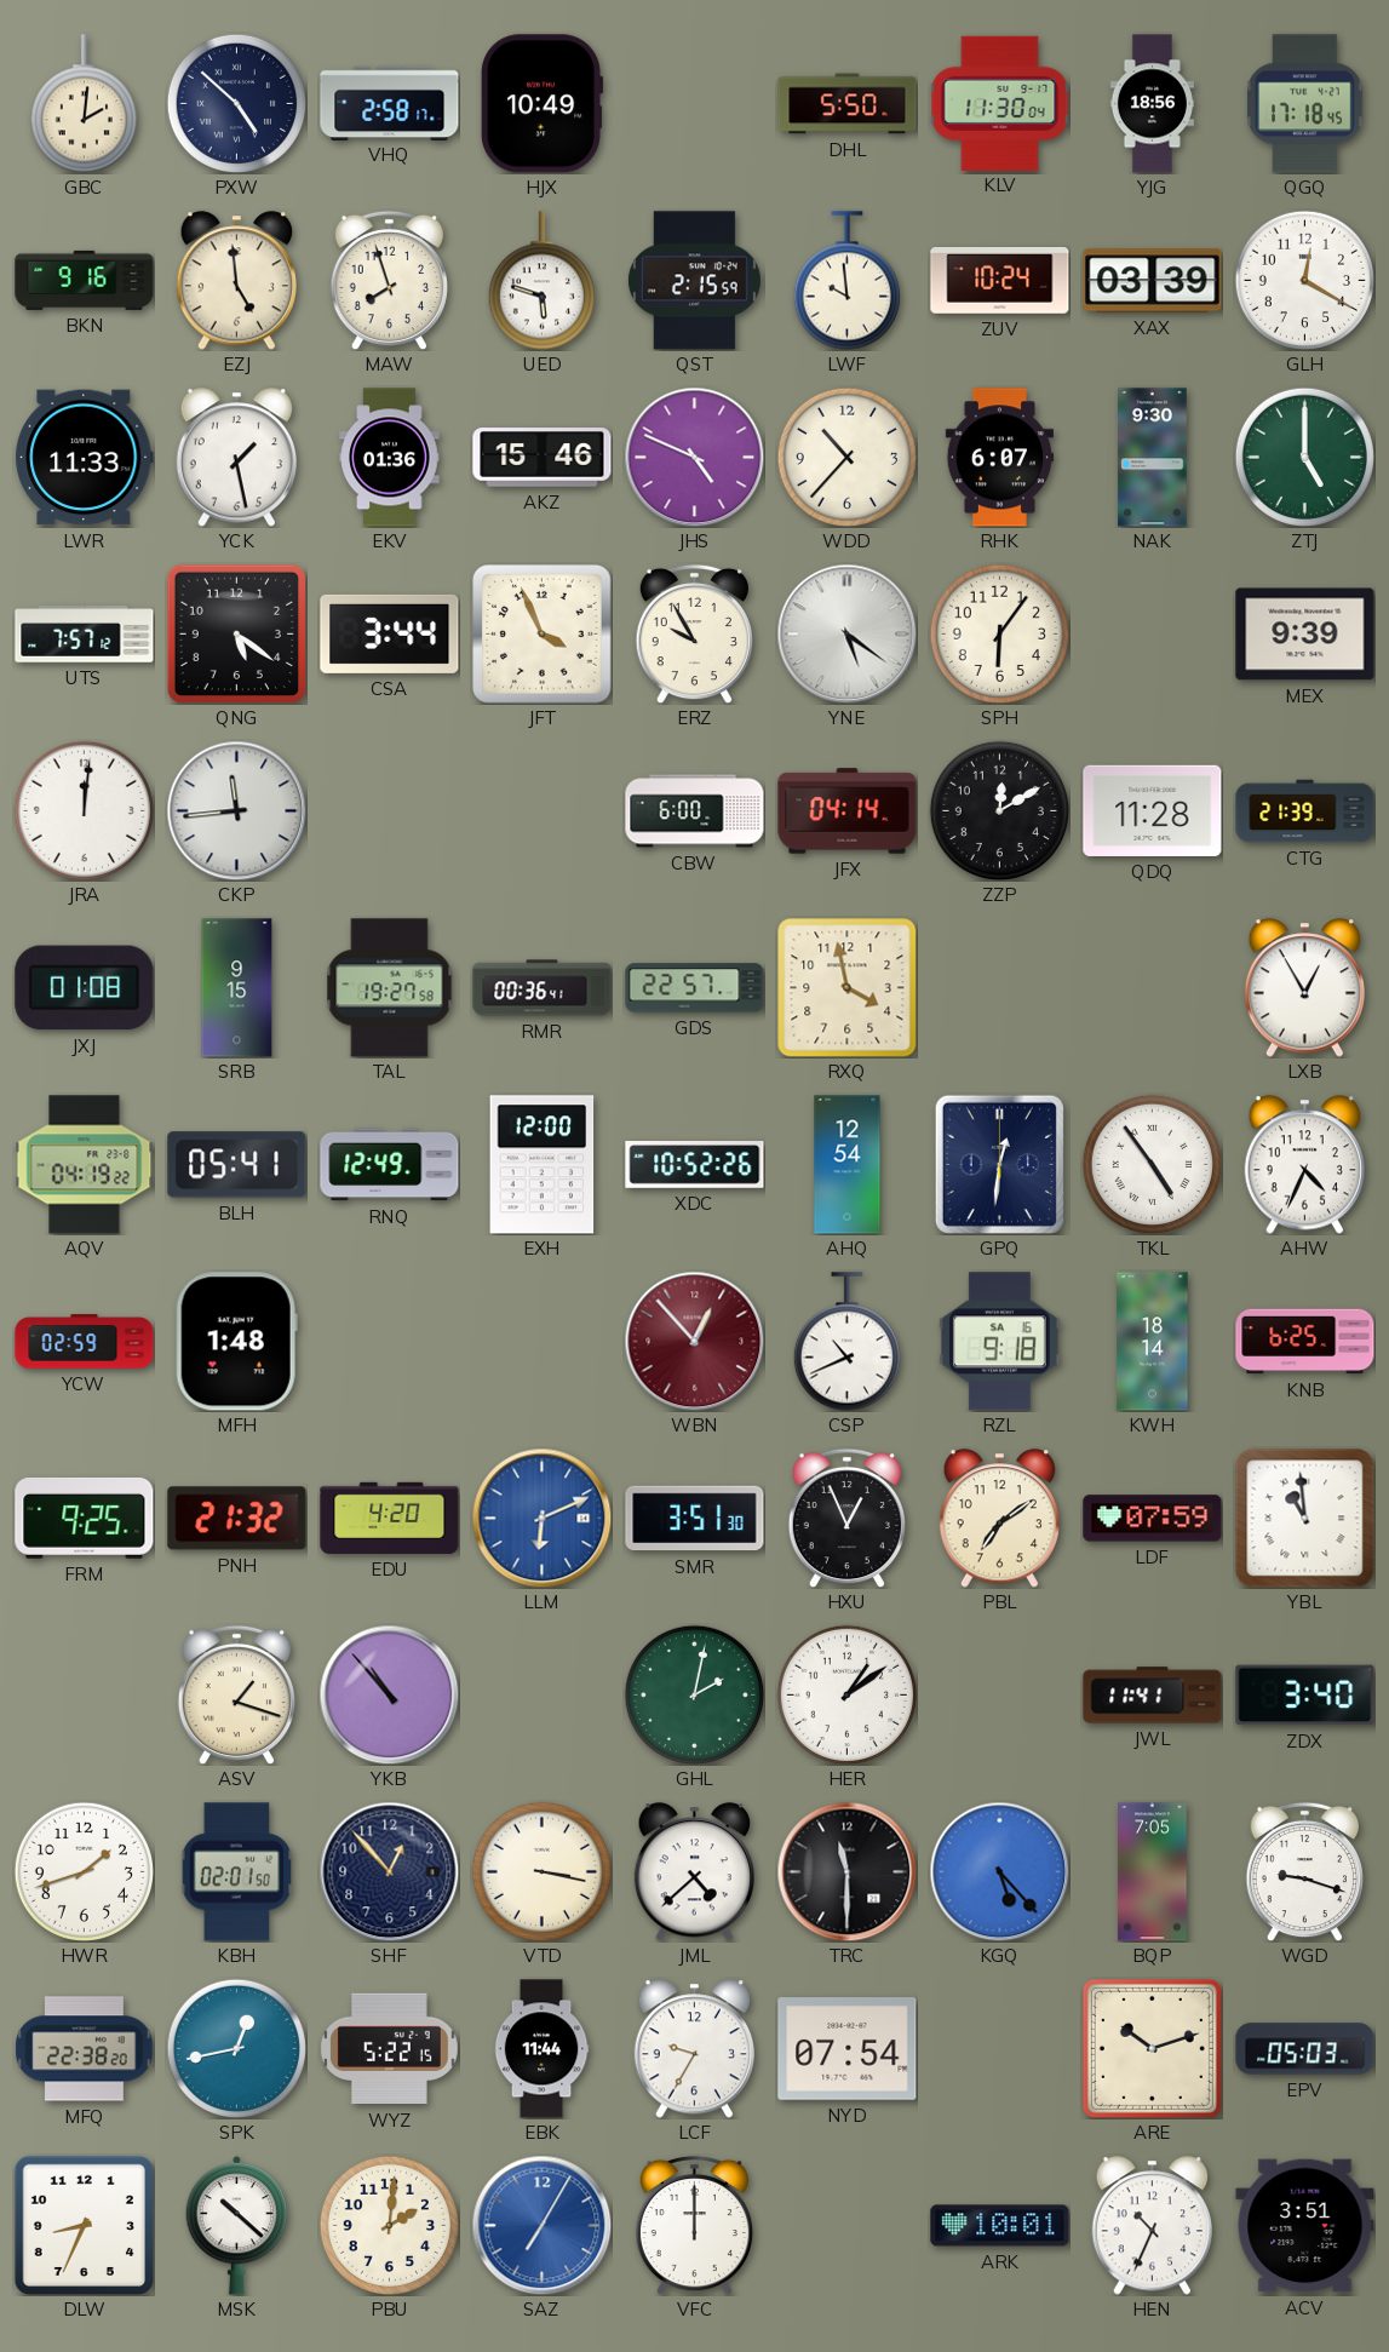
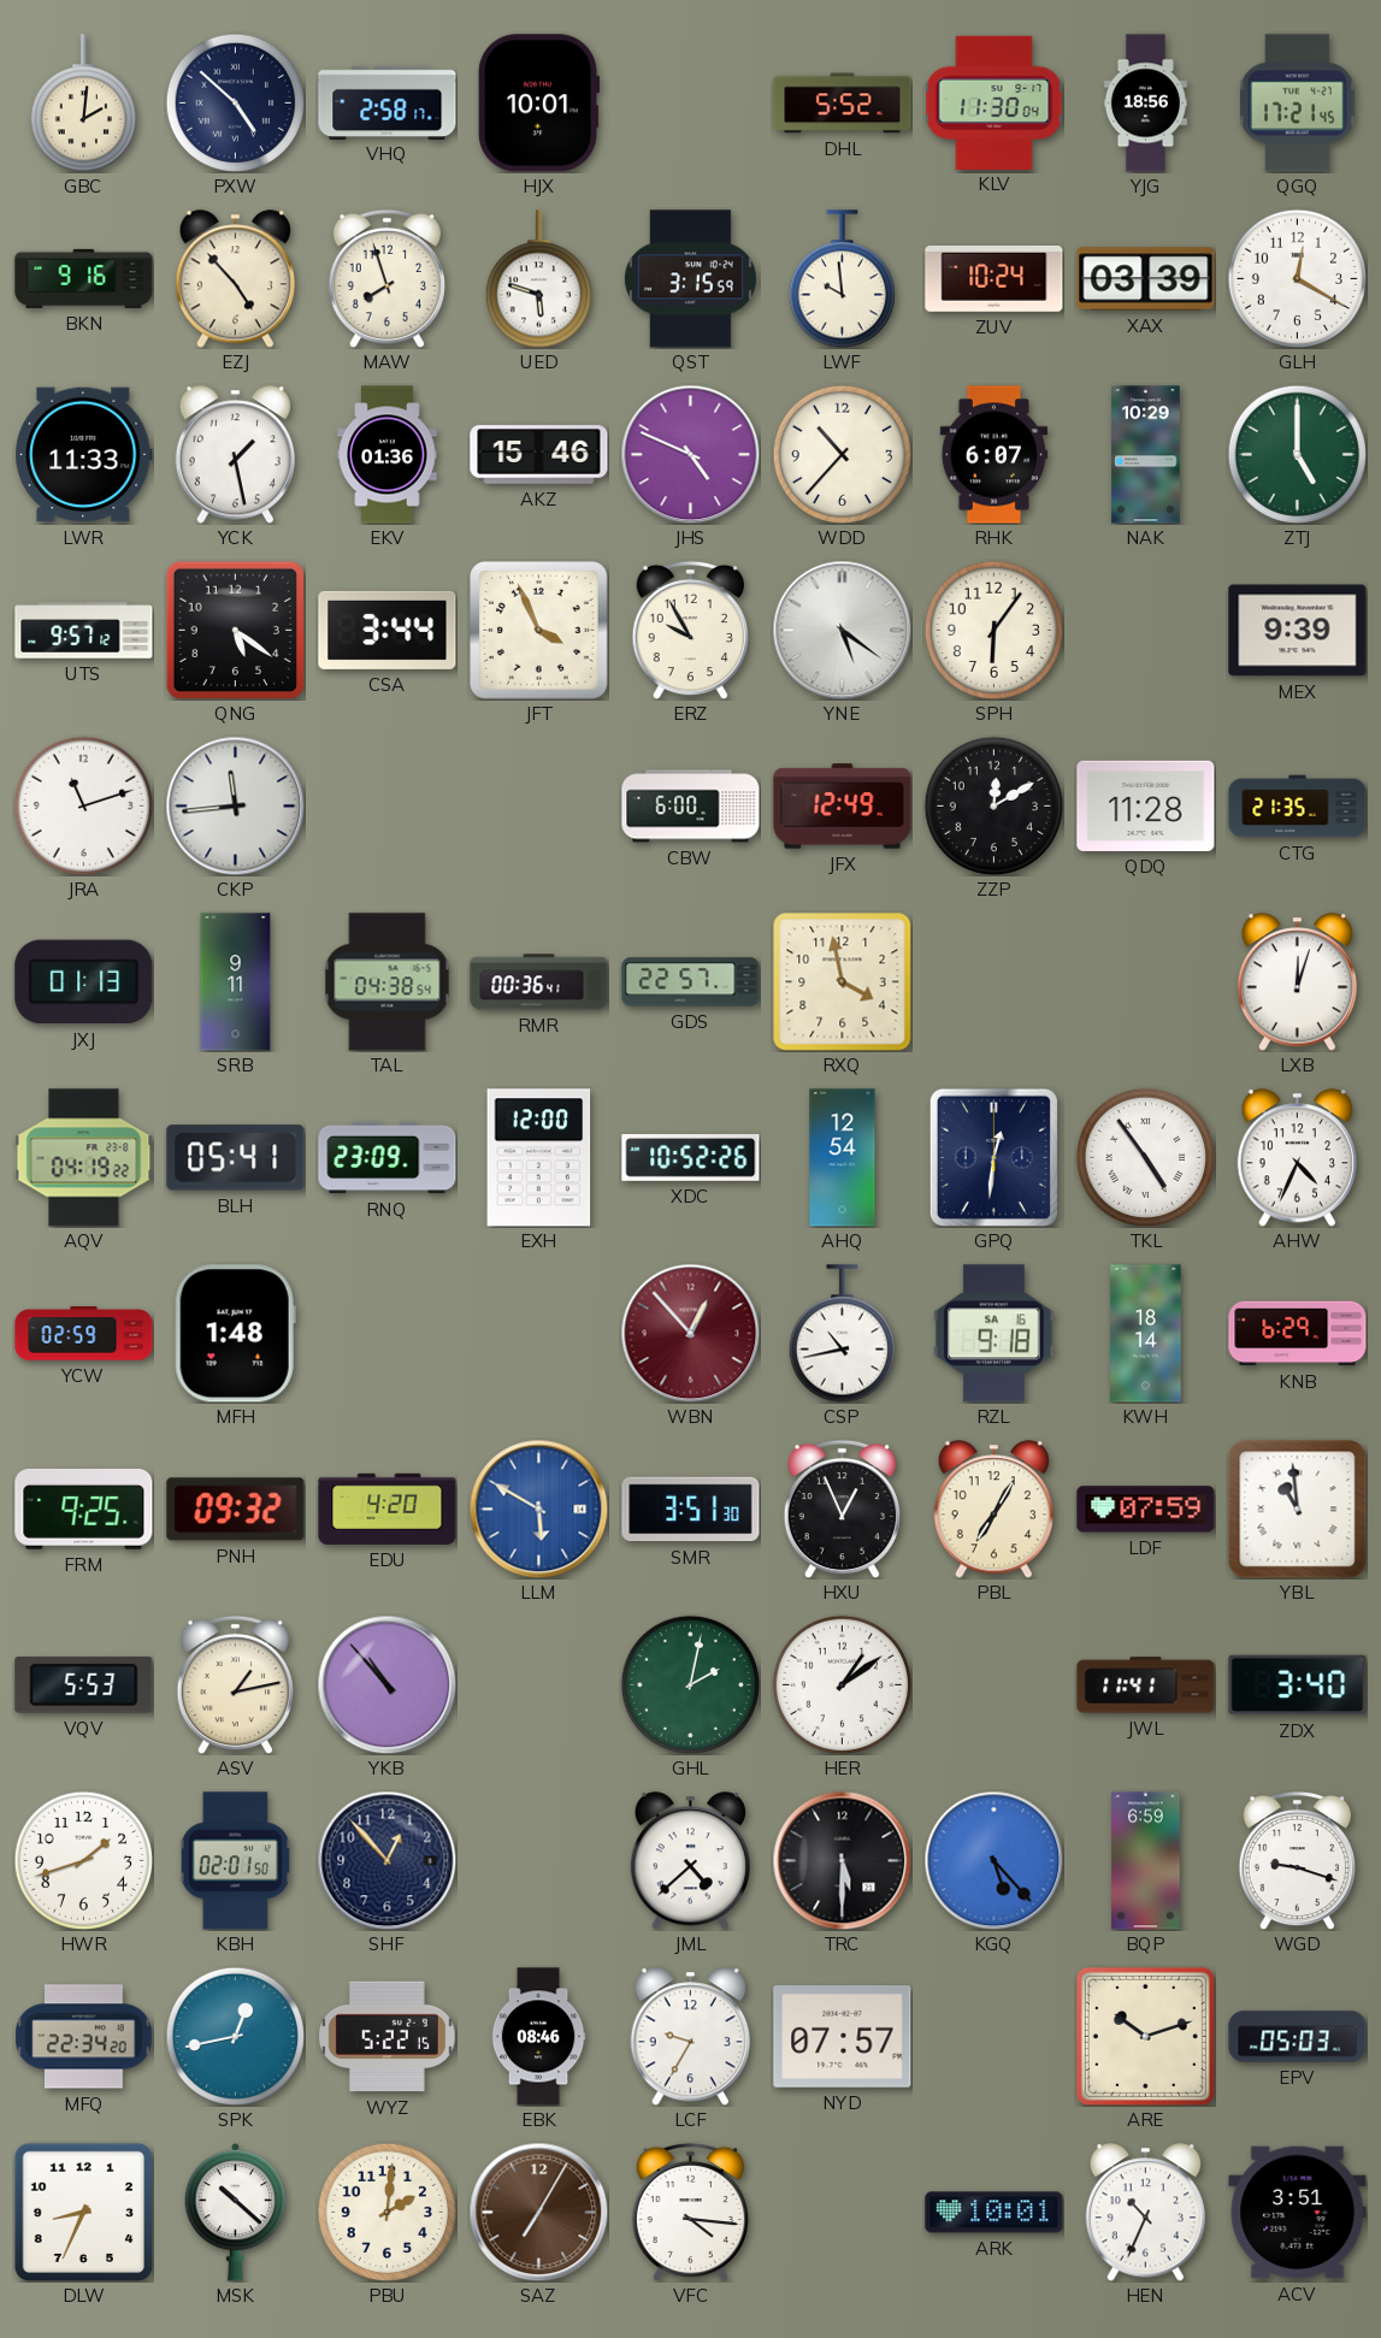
HJX: 10:49 -> 10:01 (538, 104)
DHL: 5:50 -> 5:52 (843, 104)
QGQ: 17:18 -> 17:21 (1298, 104)
EZJ: 4:59 -> 4:53 (235, 279)
QST: 2:15 -> 3:15 (690, 279)
NAK: 9:30 -> 10:29 (1146, 455)
UTS: 7:57 -> 9:57 (84, 631)
JRA: 12:01 -> 11:12 (83, 805)
JFX: 04:14 -> 12:49 (843, 807)
CTG: 21:39 -> 21:35 (1298, 807)
JXJ: 01:08 -> 01:13 (84, 982)
SRB: 9:15 -> 9:11 (236, 982)
TAL: 19:27 -> 04:38 (388, 982)
LXB: 12:55 -> 12:03 (1297, 982)
RNQ: 12:49 -> 23:09 (388, 1158)
CSP: 10:41 -> 10:43 (842, 1334)
KNB: 6:25 -> 6:29 (1298, 1334)
PNH: 21:32 -> 09:32 (236, 1510)
LLM: 6:11 -> 5:50 (538, 1509)
PBL: 7:09 -> 7:05 (993, 1510)
VQV: none -> 5:53 (84, 1684)
ASV: 1:18 -> 1:13 (235, 1684)
VTD: 3:17 -> none (541, 1871)
TRC: 11:30 -> 5:30 (842, 1860)
BQP: 7:05 -> 6:59 (1146, 1861)
MFQ: 22:38 -> 22:34 (84, 2037)
EBK: 11:44 -> 08:46 (538, 2037)
NYD: 07:54 -> 07:57 (843, 2037)
SAZ dial: blue -> brown (538, 2212)
VFC: 12:00 -> 4:16 (690, 2212)
